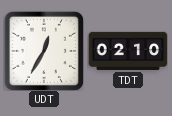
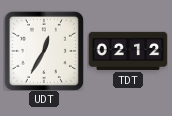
TDT: 02:10 -> 02:12 (128, 51)
